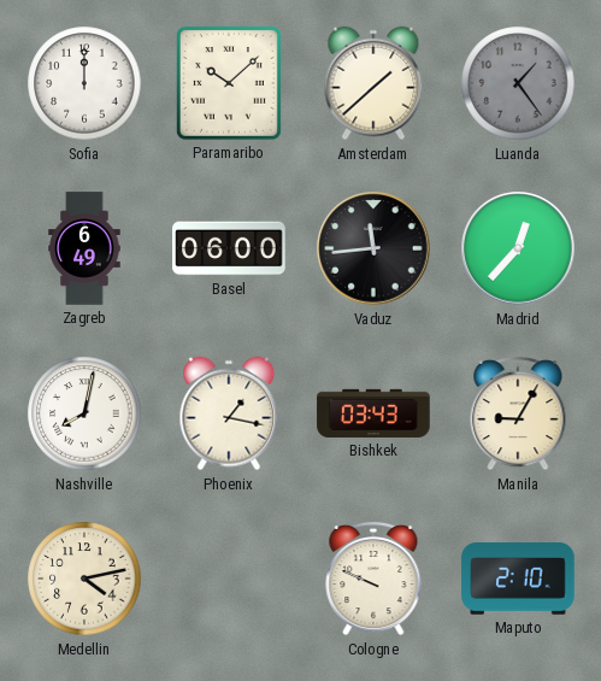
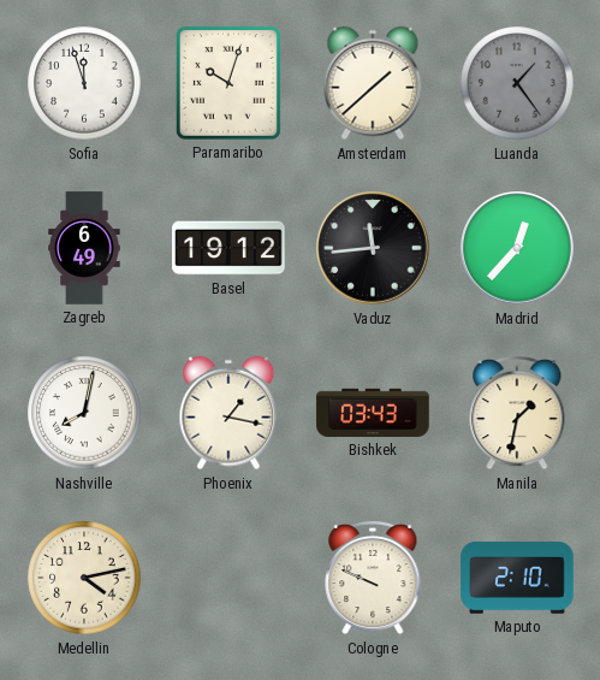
Sofia: 12:00 -> 11:57 (84, 83)
Paramaribo: 10:08 -> 10:03 (228, 83)
Basel: 06:00 -> 19:12 (228, 248)
Manila: 9:05 -> 1:32 (517, 413)
